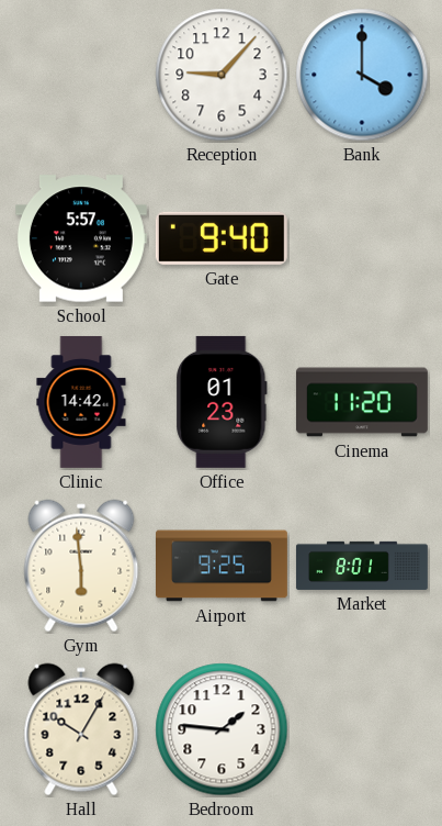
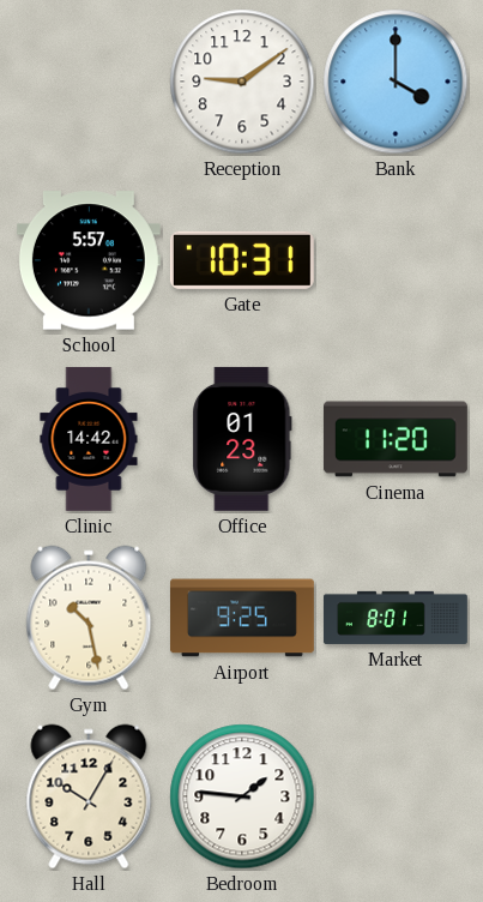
Reception: 9:07 -> 9:09 (242, 82)
Gate: 9:40 -> 10:31 (242, 260)
Gym: 5:59 -> 10:28 (89, 618)
